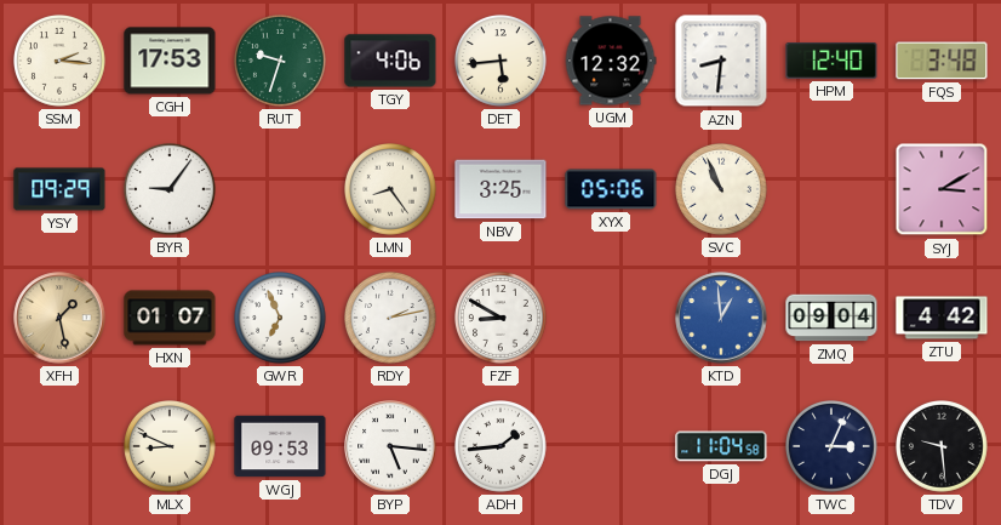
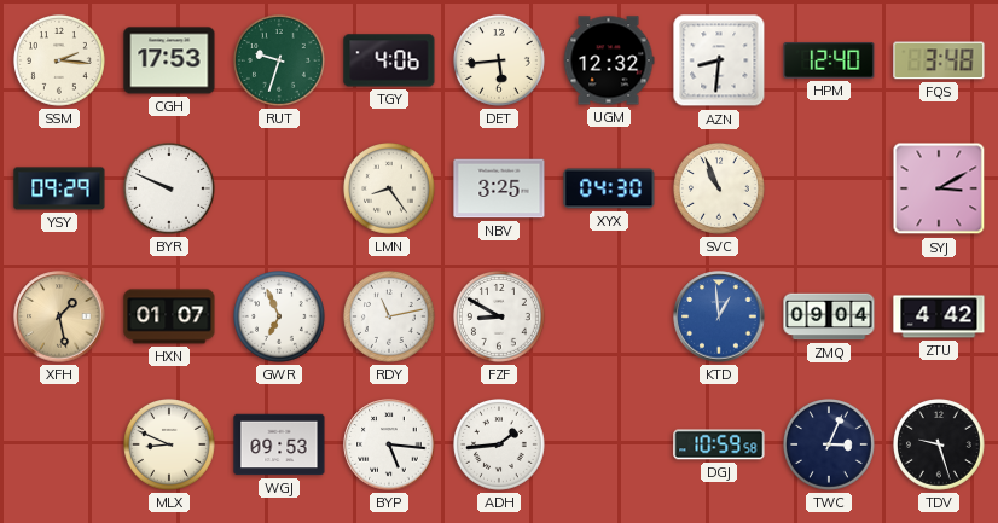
BYR: 9:06 -> 9:49 (170, 190)
XYX: 05:06 -> 04:30 (609, 188)
RDY: 2:13 -> 11:13 (390, 318)
DGJ: 11:04 -> 10:59 (719, 444)
TDV: 9:29 -> 9:27 (940, 446)
